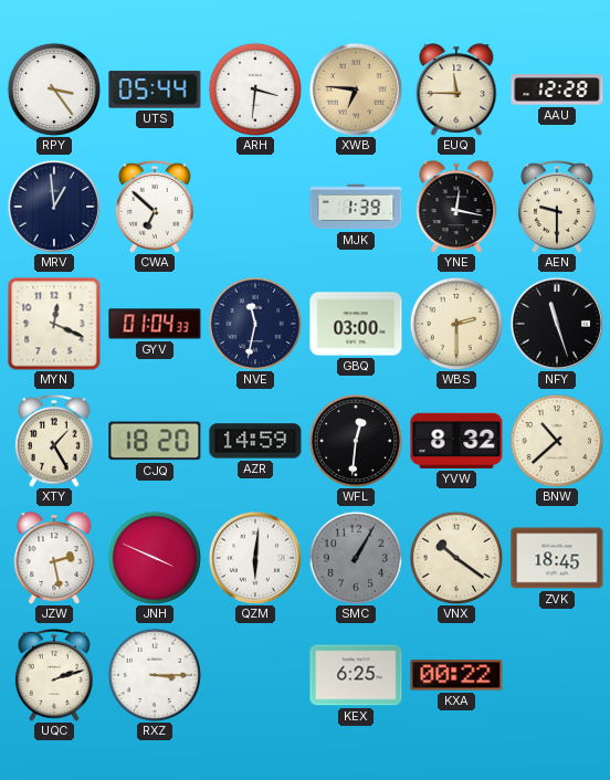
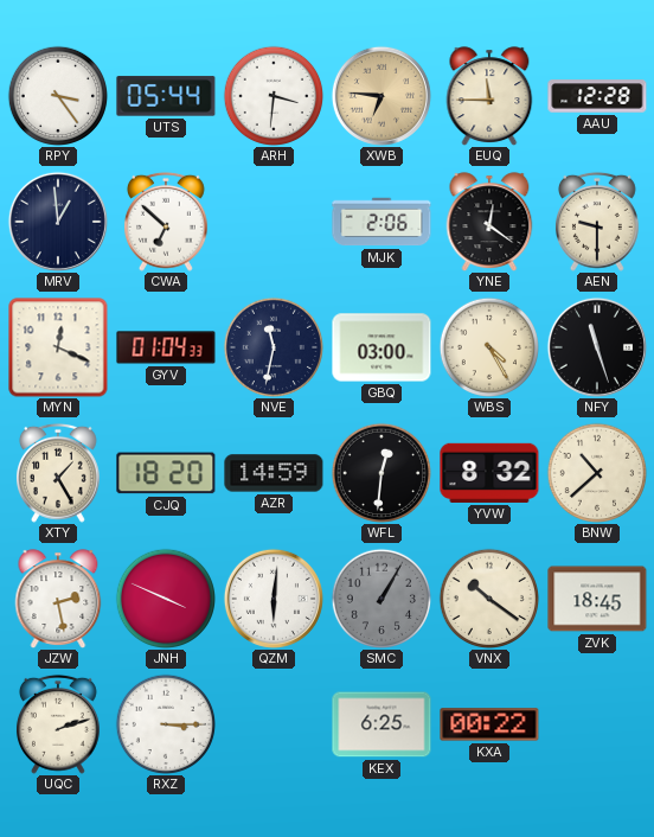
MJK: 1:39 -> 2:06 (381, 222)
YNE: 12:17 -> 12:21 (489, 222)
WBS: 2:30 -> 4:25 (488, 346)
